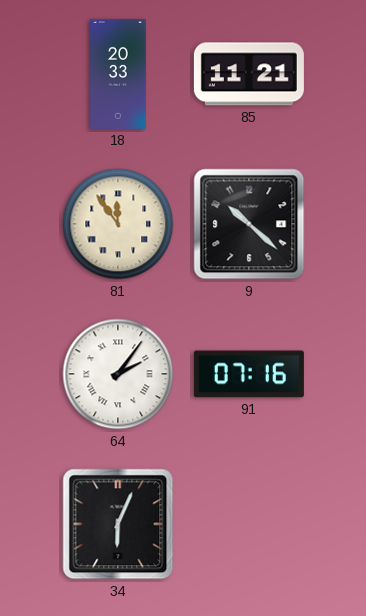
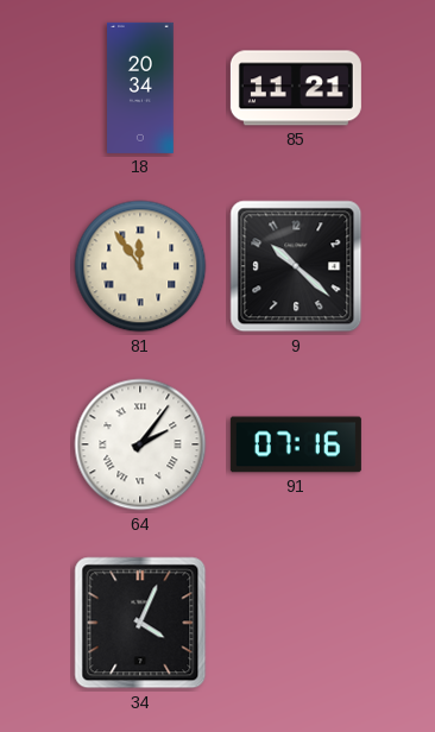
18: 20:33 -> 20:34 (141, 88)
34: 6:04 -> 4:04 (140, 623)
